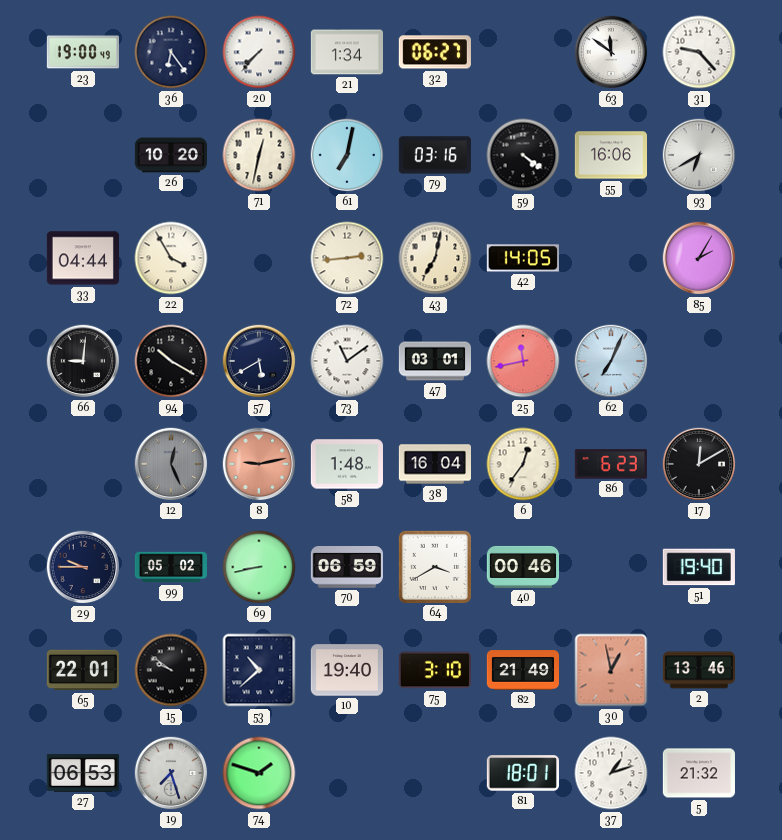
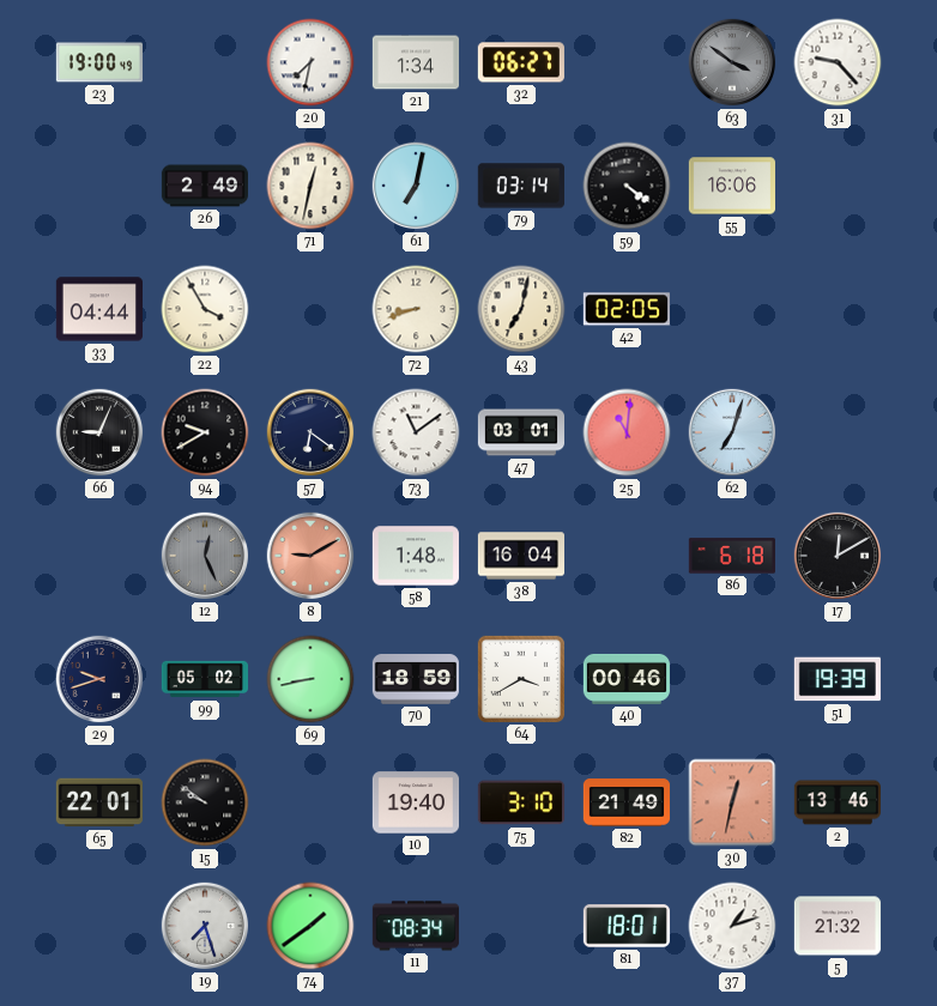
36: 6:24 -> none (171, 52)
20: 7:37 -> 7:32 (310, 62)
63: 11:51 -> 3:51 (732, 62)
63 dial: white -> grey (732, 62)
26: 10:20 -> 2:49 (204, 186)
79: 03:16 -> 03:14 (521, 186)
93: 6:40 -> none (699, 155)
72: 2:44 -> 8:42 (416, 309)
42: 14:05 -> 02:05 (627, 309)
85: 2:05 -> none (699, 258)
66: 9:01 -> 9:04 (99, 432)
94: 10:20 -> 9:40 (205, 432)
57: 5:40 -> 6:21 (310, 432)
25: 11:43 -> 11:01 (627, 432)
62: 7:04 -> 7:03 (732, 432)
8: 9:13 -> 9:10 (310, 556)
6: 12:36 -> none (523, 464)
86: 6:23 -> 6:18 (732, 556)
29: 9:45 -> 9:42 (99, 679)
70: 06:59 -> 18:59 (416, 680)
51: 19:40 -> 19:39 (838, 679)
53: 10:38 -> none (259, 670)
30: 12:58 -> 12:32 (732, 802)
27: 06:53 -> none (82, 773)
74: 1:48 -> 1:39 (310, 926)
11: none -> 08:34 (416, 926)
